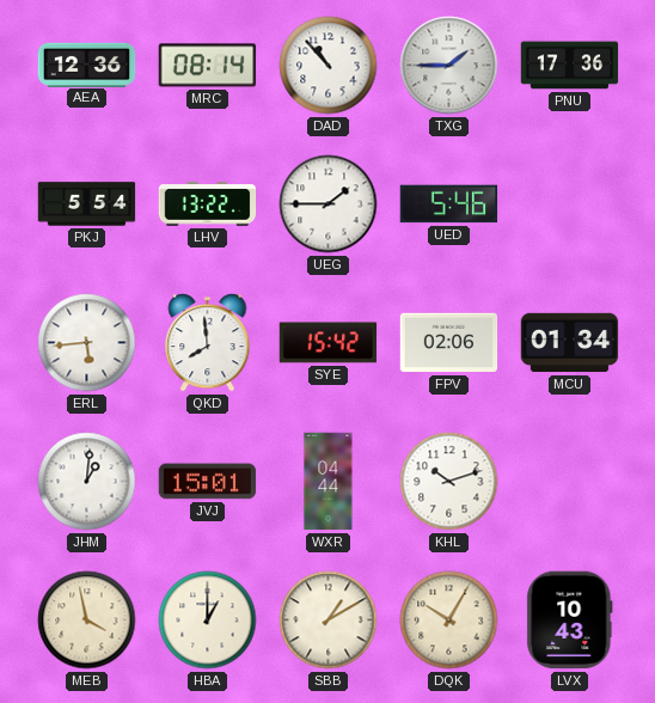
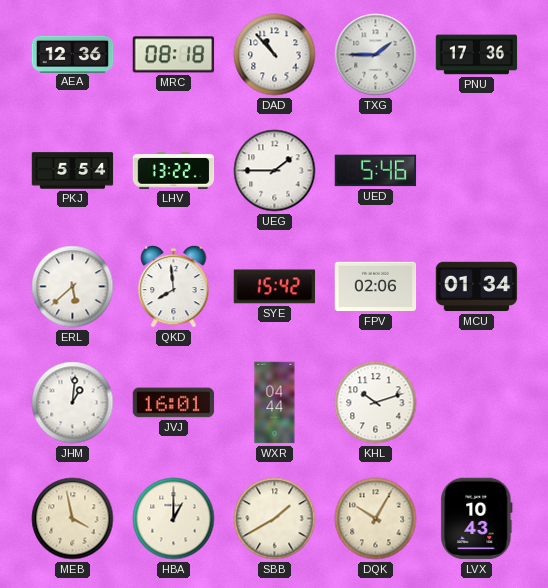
MRC: 08:14 -> 08:18 (174, 55)
ERL: 5:44 -> 5:38 (73, 287)
JVJ: 15:01 -> 16:01 (174, 403)
SBB: 1:10 -> 1:40 (275, 519)
